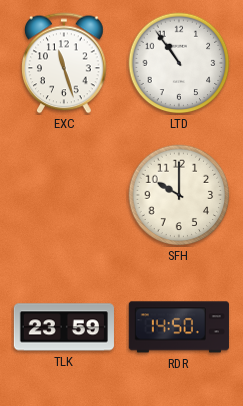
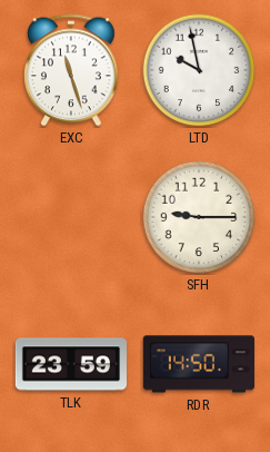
LTD: 10:54 -> 9:58 (199, 70)
SFH: 10:00 -> 9:15 (199, 217)
